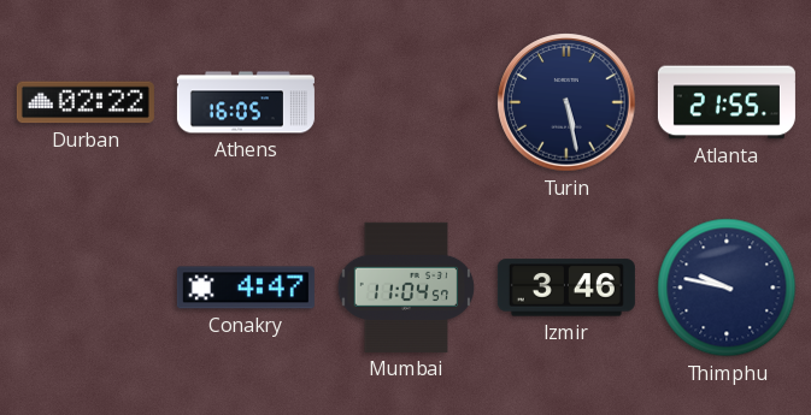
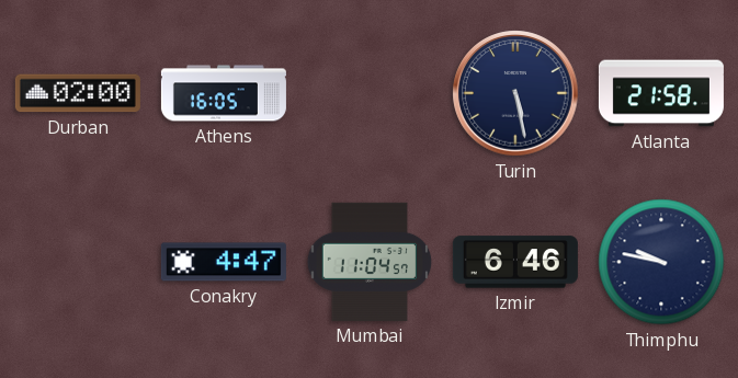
Durban: 02:22 -> 02:00 (78, 93)
Atlanta: 21:55 -> 21:58 (661, 93)
Izmir: 3:46 -> 6:46 (515, 262)
